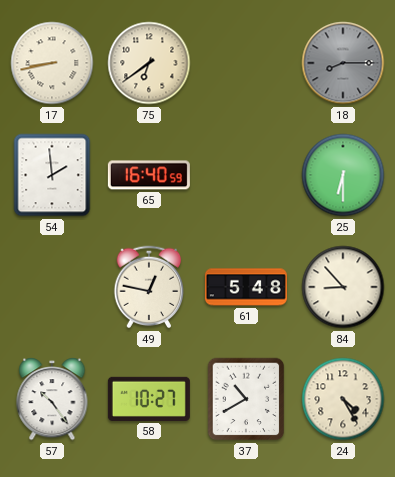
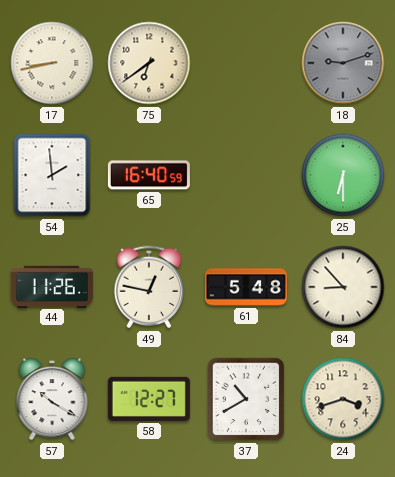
18: 8:15 -> 9:12 (343, 63)
44: none -> 11:26 (52, 286)
57: 10:24 -> 10:20 (52, 400)
58: 10:27 -> 12:27 (149, 399)
24: 4:25 -> 3:42 (343, 399)
